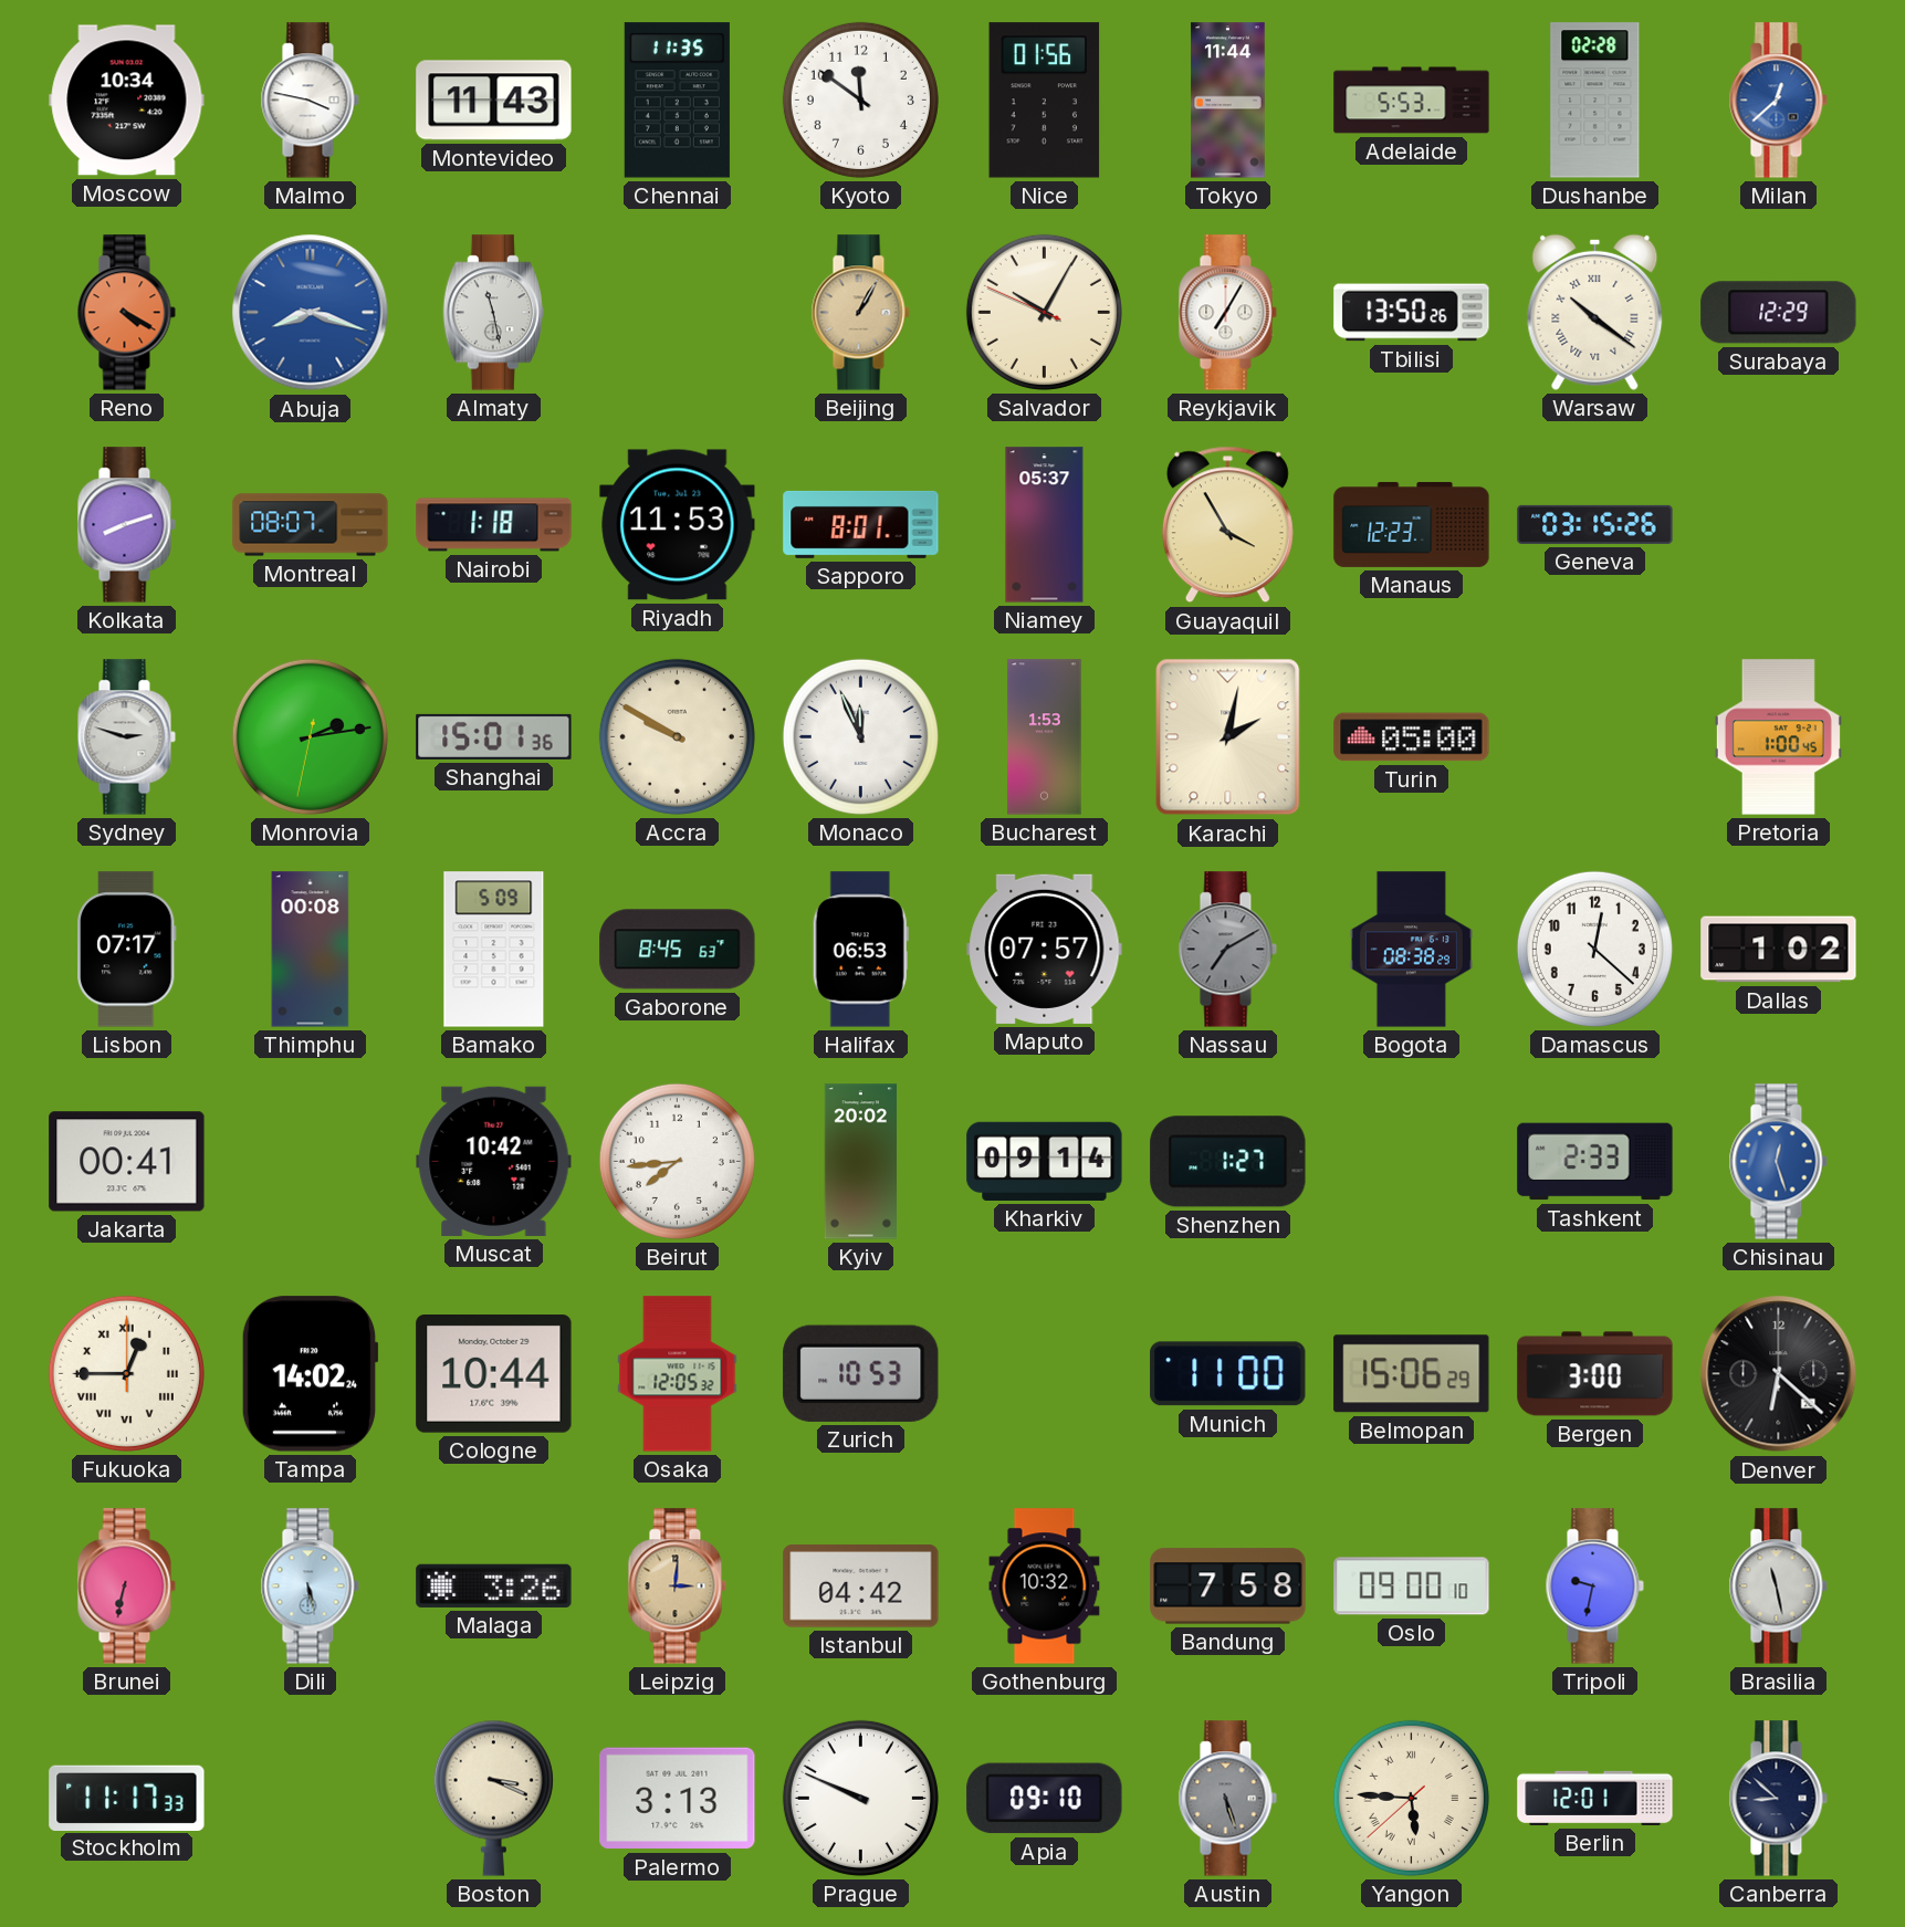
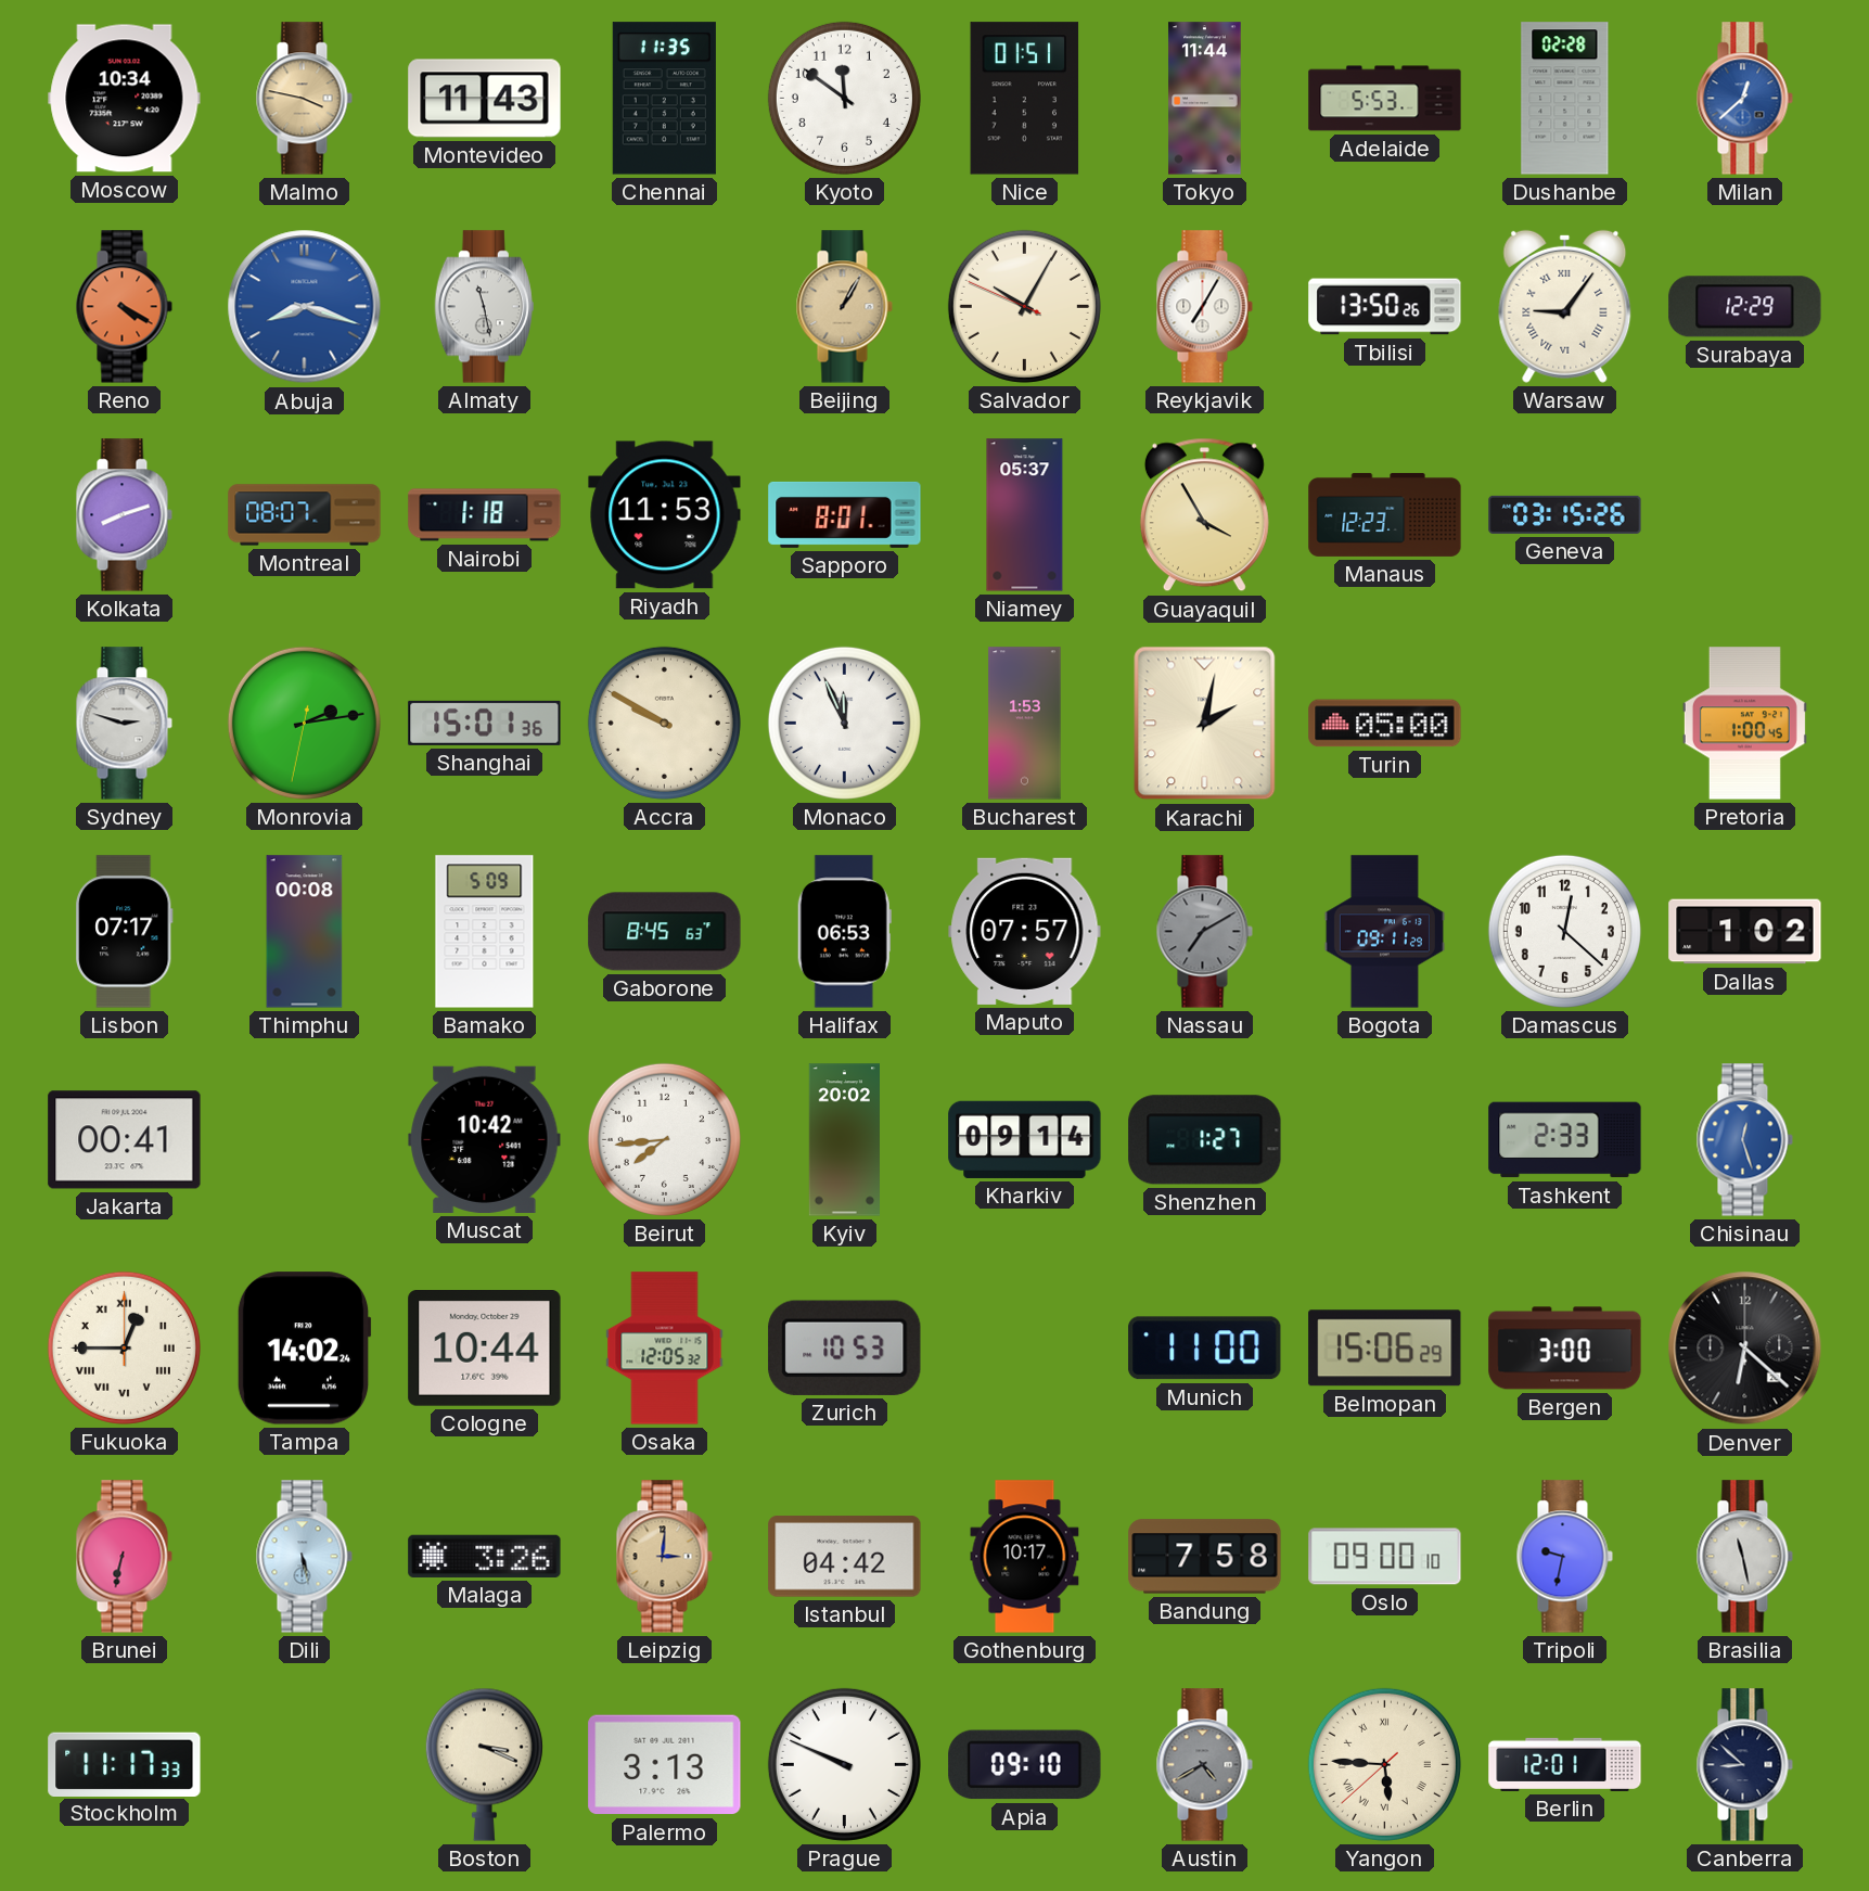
Malmo dial: white -> champagne (304, 99)
Nice: 01:56 -> 01:51 (1025, 99)
Warsaw: 10:21 -> 9:06 (1565, 306)
Bogota: 08:38 -> 09:11 (1384, 932)
Gothenburg: 10:32 -> 10:17 (1025, 1557)
Austin: 5:27 -> 4:40 (1204, 1765)
